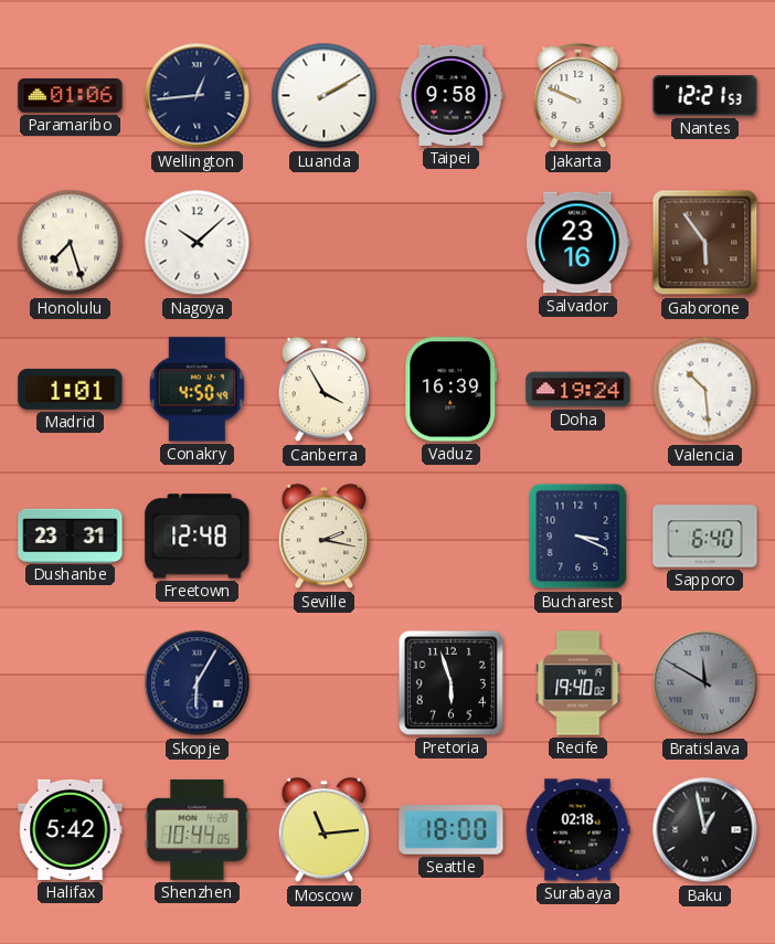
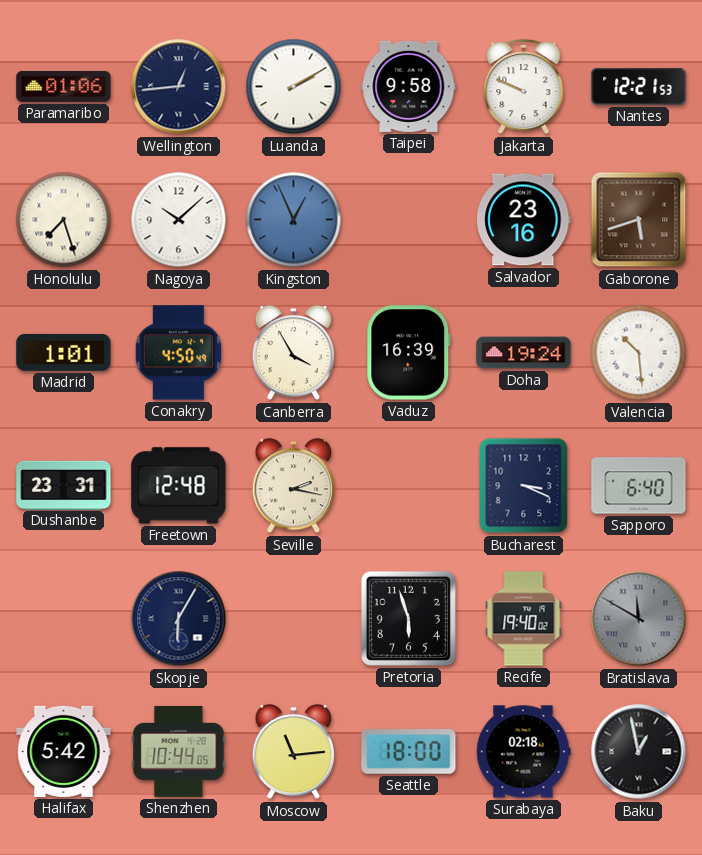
Kingston: none -> 12:56 (294, 220)
Gaborone: 5:54 -> 5:42 (639, 220)
